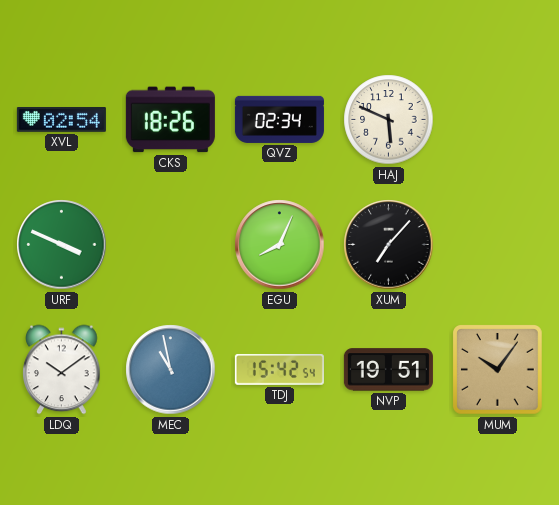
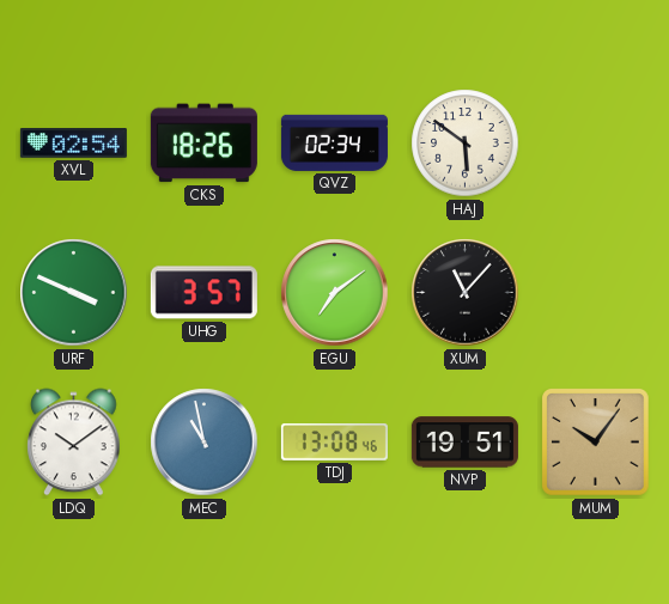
HAJ: 5:49 -> 5:51 (466, 144)
UHG: none -> 3:57 (203, 293)
EGU: 8:04 -> 7:09 (335, 293)
XUM: 7:07 -> 11:07 (466, 293)
TDJ: 15:42 -> 13:08 (334, 441)
